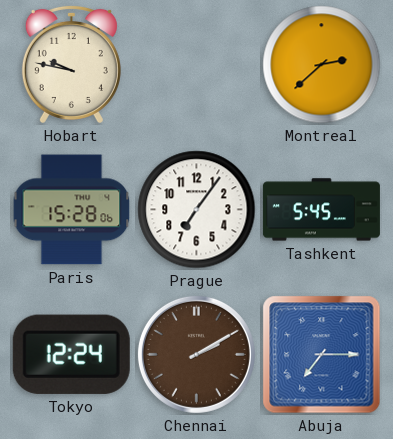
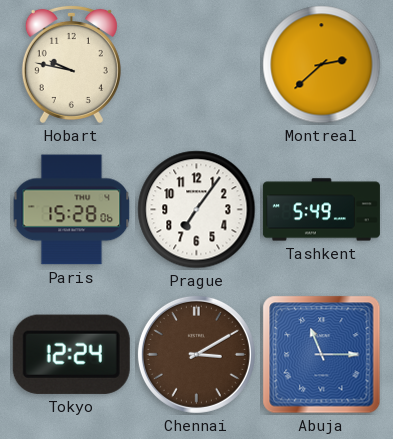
Tashkent: 5:45 -> 5:49 (321, 210)
Chennai: 2:10 -> 3:10 (196, 354)
Abuja: 7:15 -> 11:15 (322, 355)
